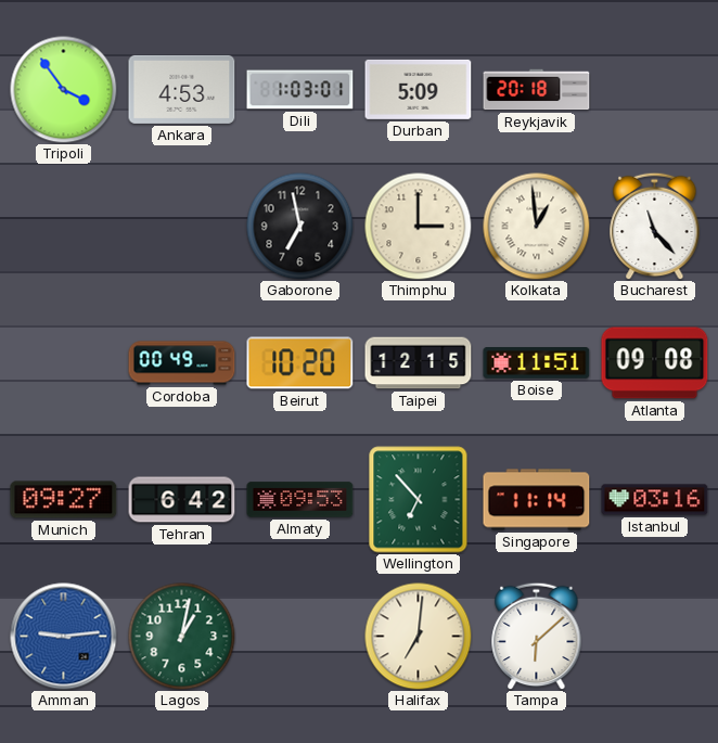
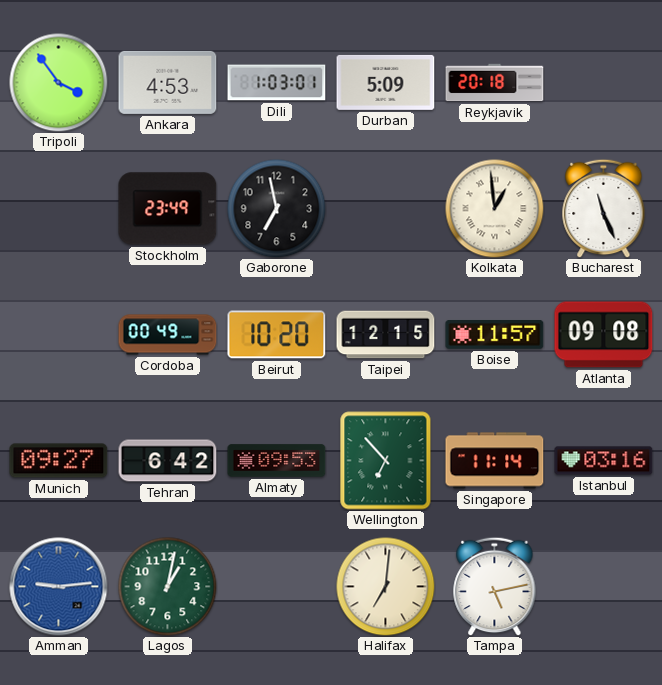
Stockholm: none -> 23:49 (168, 209)
Thimphu: 3:00 -> none (419, 227)
Bucharest: 11:23 -> 11:26 (604, 208)
Boise: 11:51 -> 11:57 (495, 335)
Tampa: 6:08 -> 5:13 (495, 586)
